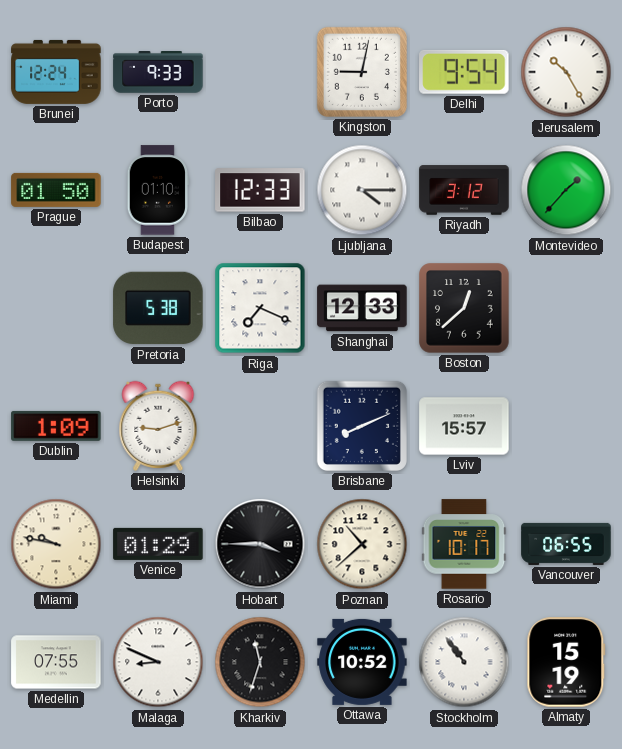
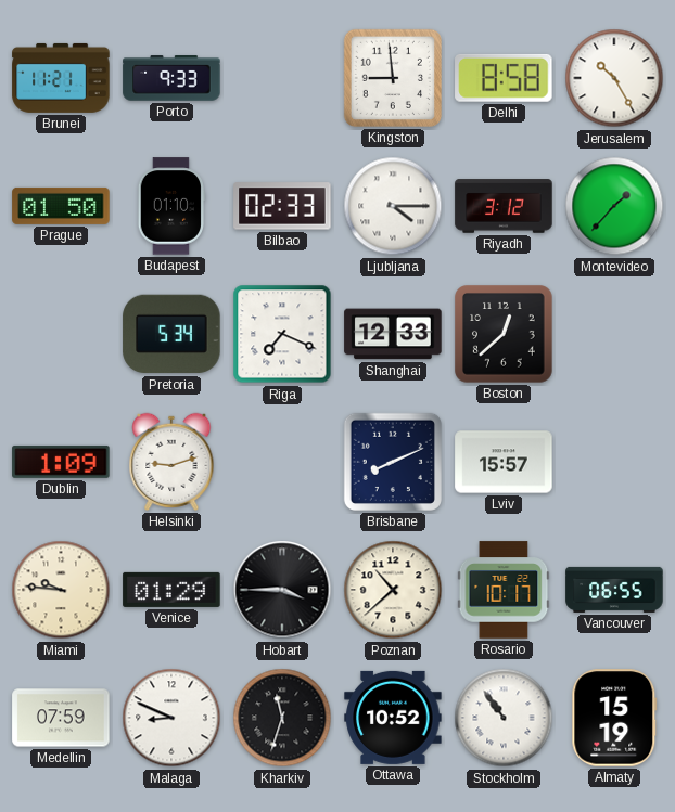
Brunei: 12:24 -> 11:21 (61, 78)
Kingston: 9:02 -> 8:59 (393, 78)
Delhi: 9:54 -> 8:58 (504, 78)
Bilbao: 12:33 -> 02:33 (282, 206)
Pretoria: 5:38 -> 5:34 (171, 334)
Miami: 9:47 -> 9:46 (61, 590)
Medellin: 07:55 -> 07:59 (61, 718)
